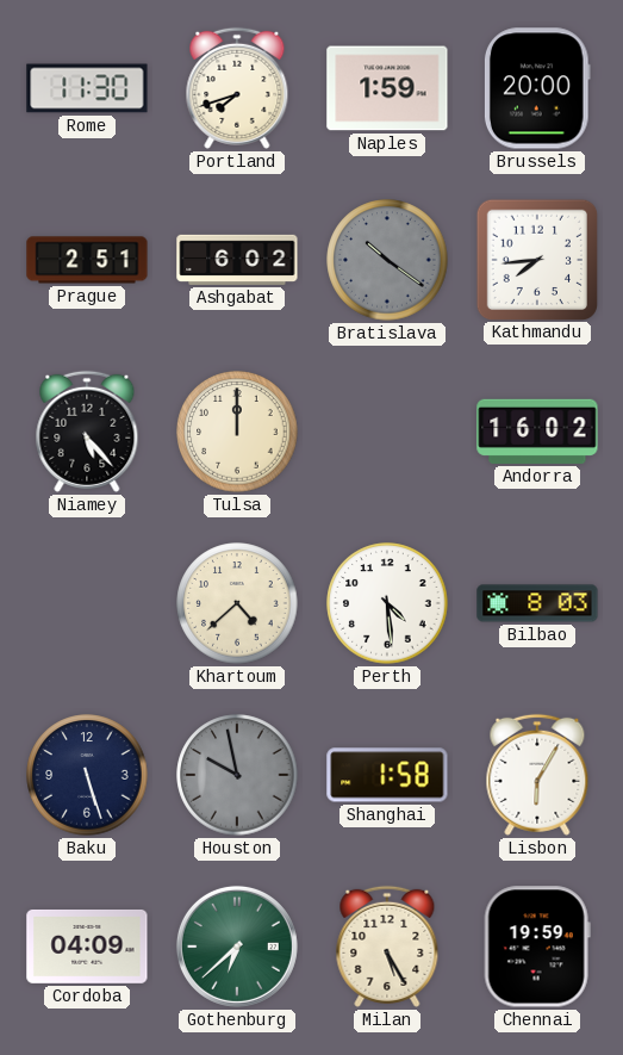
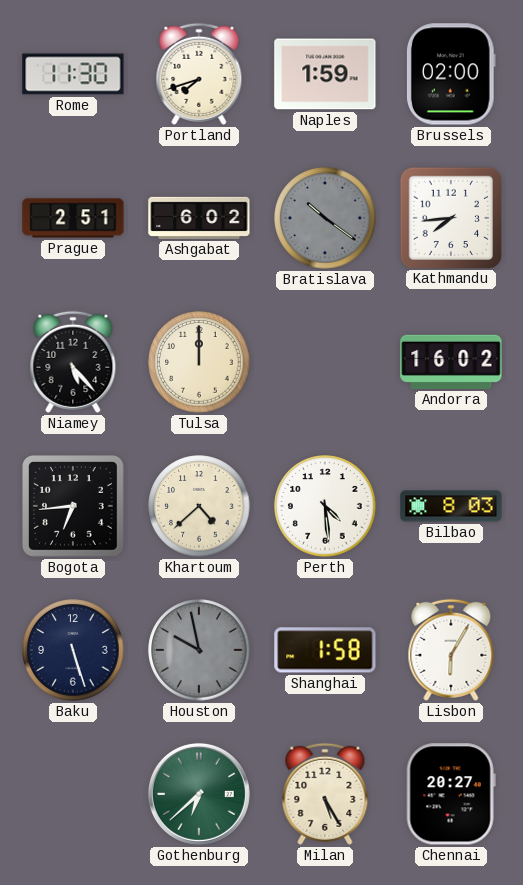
Brussels: 20:00 -> 02:00 (451, 74)
Bogota: none -> 6:44 (74, 507)
Cordoba: 04:09 -> none (87, 947)
Chennai: 19:59 -> 20:27 (451, 794)
